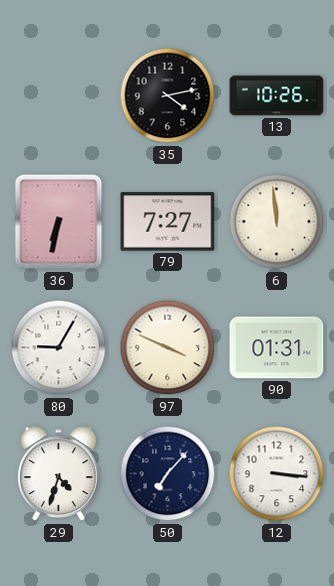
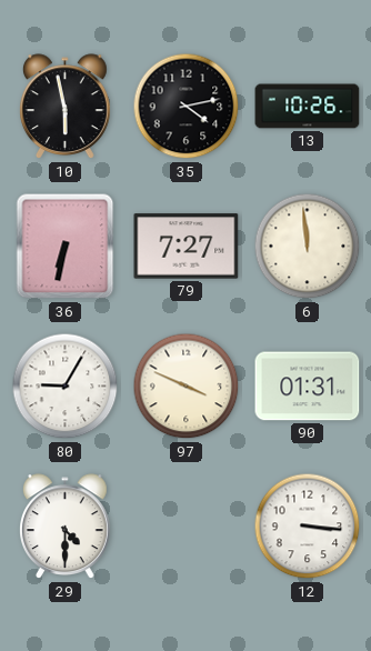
10: none -> 5:58 (66, 107)
29: 4:33 -> 4:30 (66, 527)
50: 7:07 -> none (168, 474)
